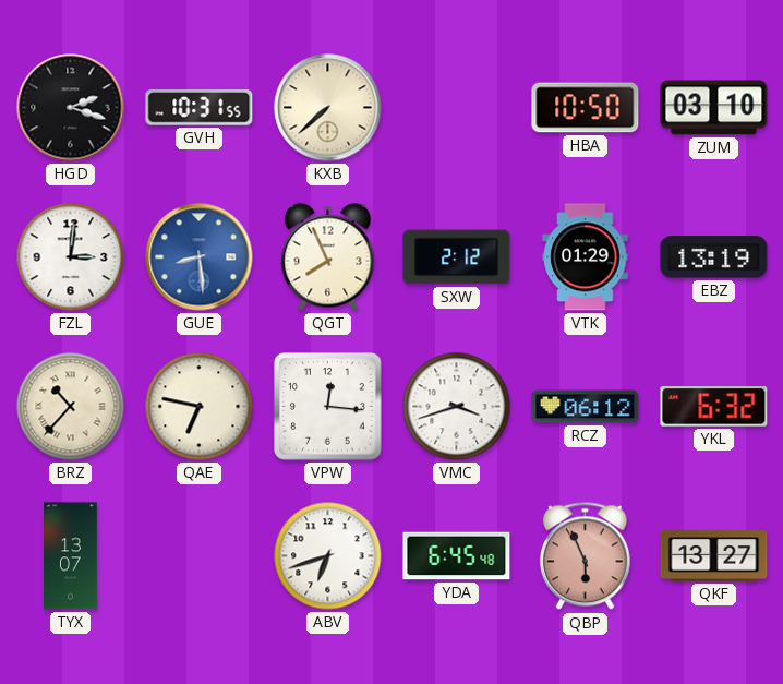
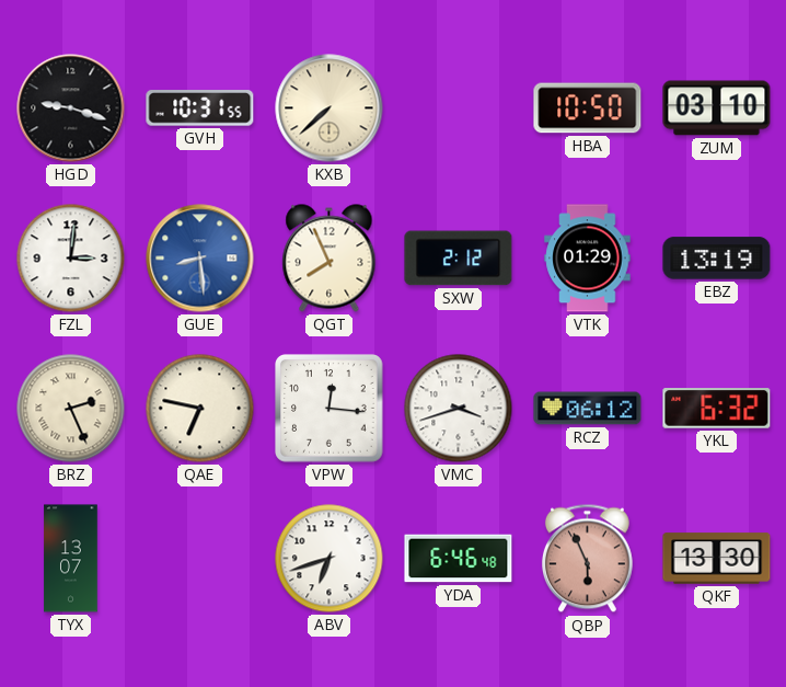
HGD: 2:18 -> 9:18 (71, 108)
BRZ: 10:37 -> 2:26 (71, 409)
YDA: 6:45 -> 6:46 (459, 559)
QKF: 13:27 -> 13:30 (717, 559)
